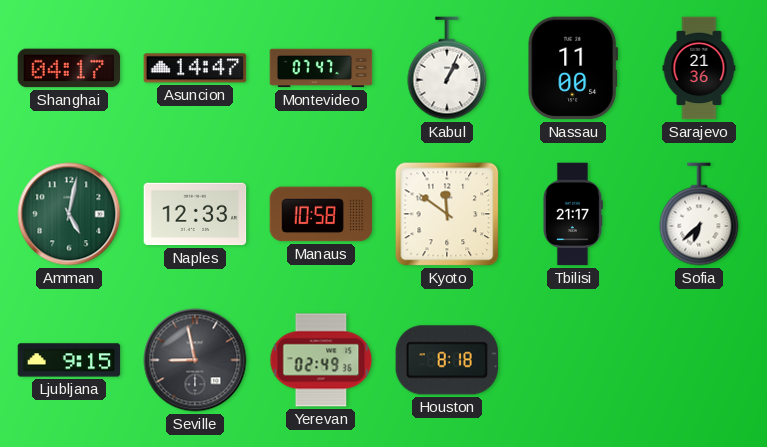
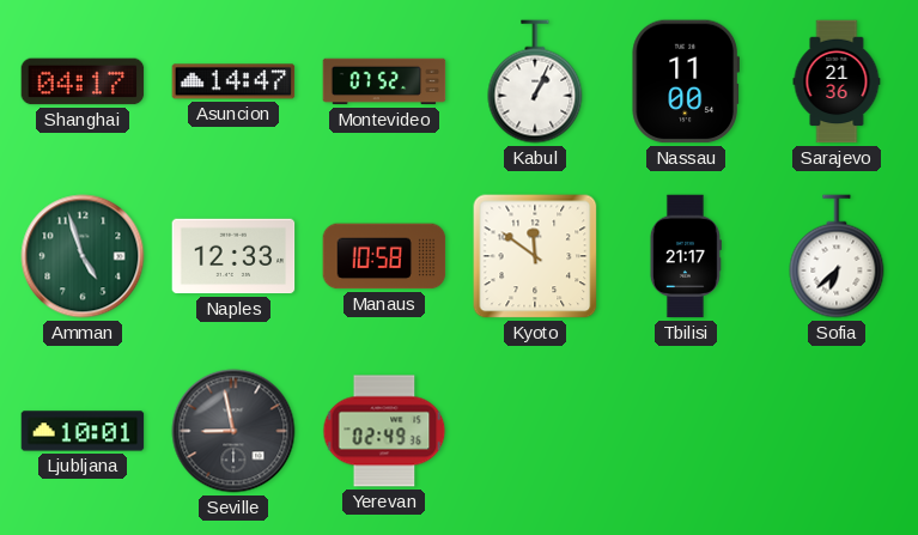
Montevideo: 07:47 -> 07:52 (384, 81)
Amman: 5:02 -> 4:57 (83, 256)
Ljubljana: 9:15 -> 10:01 (83, 431)
Houston: 8:18 -> none (447, 360)
